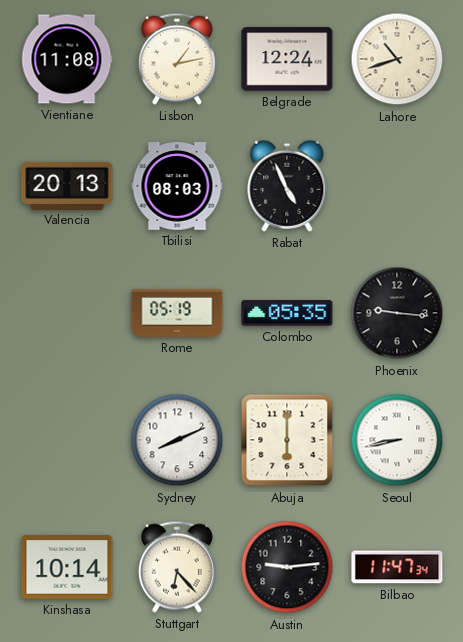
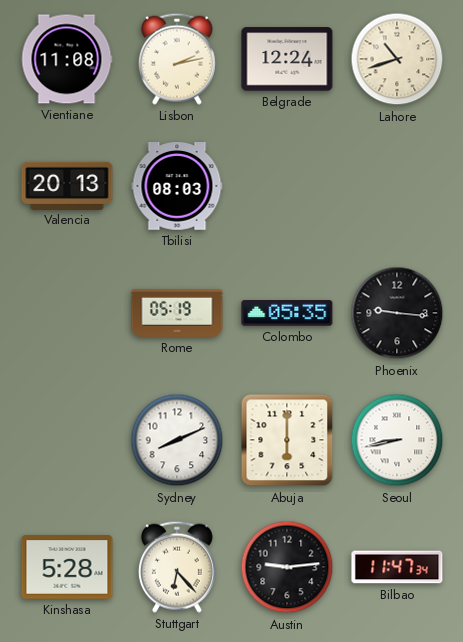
Lisbon: 1:13 -> 2:13 (177, 59)
Rabat: 4:56 -> none (287, 186)
Kinshasa: 10:14 -> 5:28 (67, 567)
